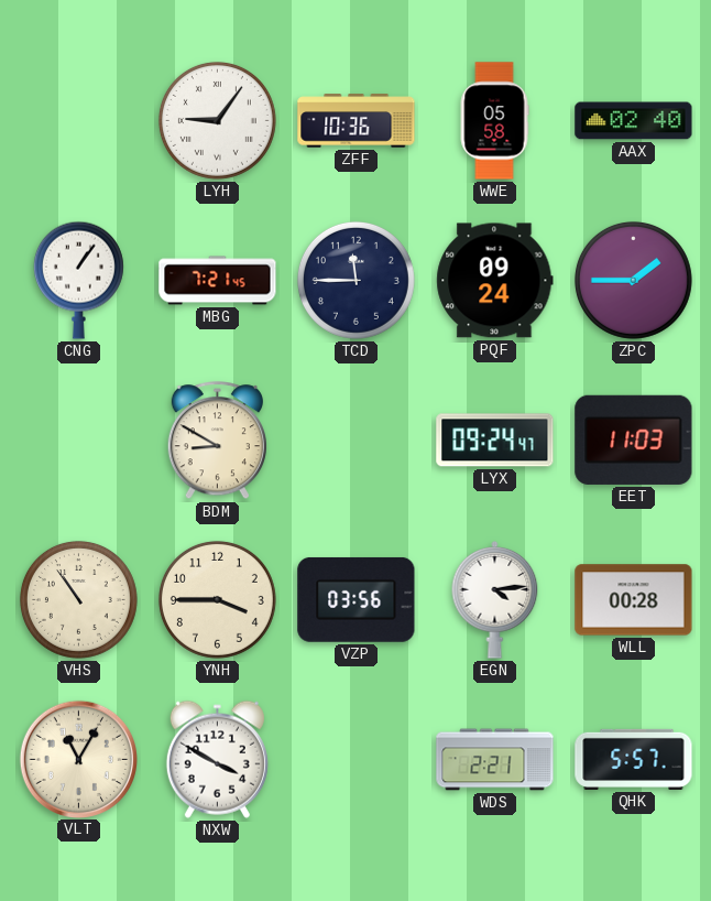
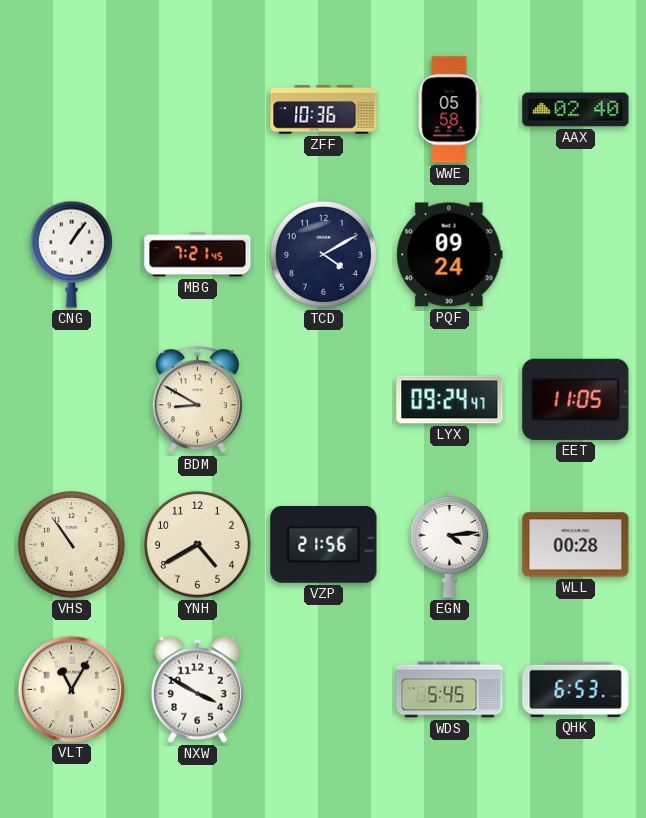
LYH: 9:06 -> none (217, 120)
TCD: 11:45 -> 4:10 (323, 254)
ZPC: 1:45 -> none (633, 280)
EET: 11:03 -> 11:05 (576, 399)
YNH: 3:45 -> 4:40 (197, 544)
VZP: 03:56 -> 21:56 (324, 544)
WDS: 2:21 -> 5:45 (450, 690)
QHK: 5:57 -> 6:53 (576, 689)
